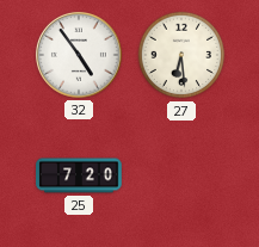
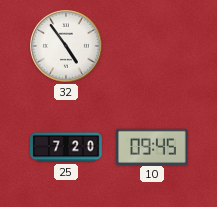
27: 6:29 -> none (181, 55)
10: none -> 09:45 (153, 146)
